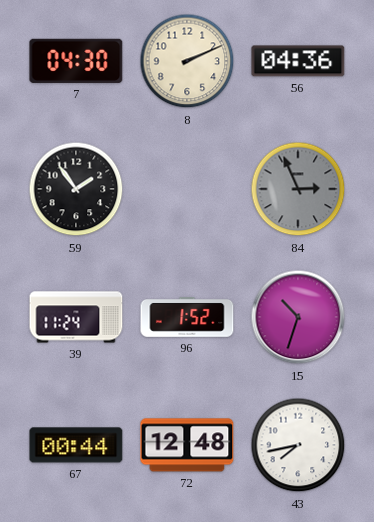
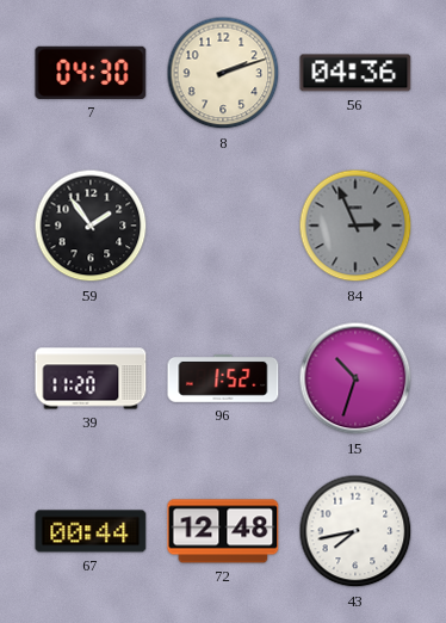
8: 2:11 -> 2:12 (223, 73)
39: 11:24 -> 11:20 (91, 378)
